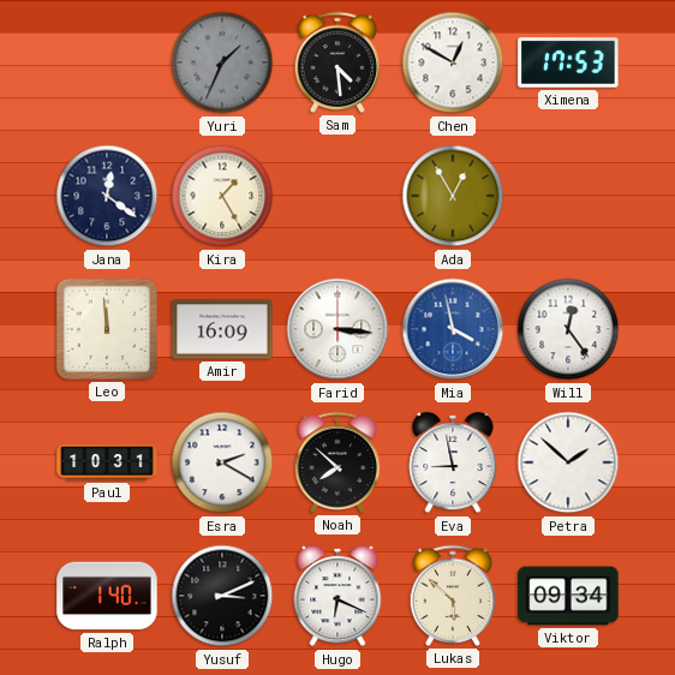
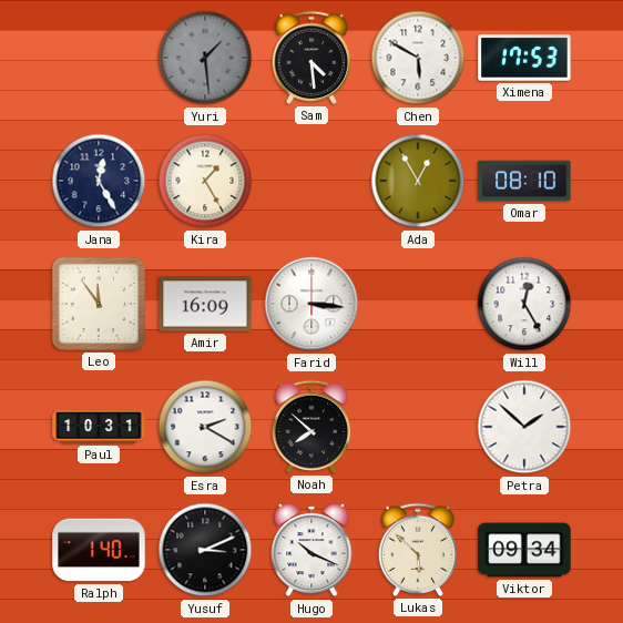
Yuri: 1:34 -> 1:29 (205, 58)
Chen: 12:50 -> 5:50 (418, 58)
Jana: 12:21 -> 12:25 (99, 181)
Omar: none -> 08:10 (524, 181)
Leo: 11:59 -> 11:54 (99, 304)
Mia: 3:58 -> none (453, 329)
Will: 12:24 -> 12:25 (524, 304)
Eva: 8:58 -> none (453, 462)
Hugo: 6:19 -> 10:19 (311, 550)
